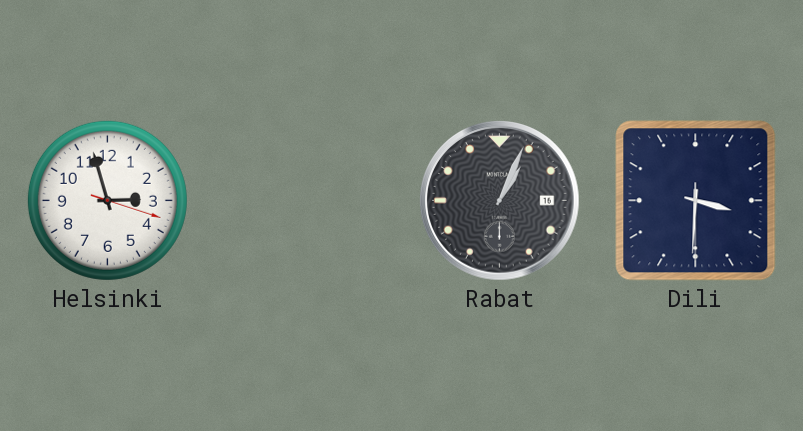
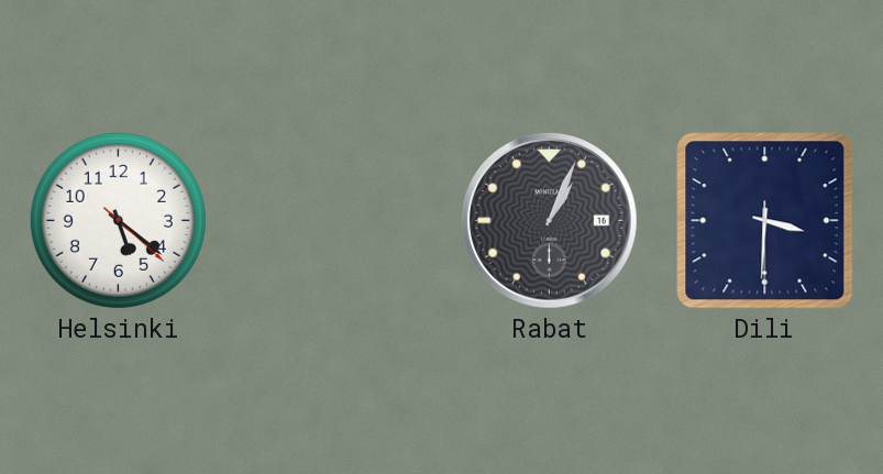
Helsinki: 2:57 -> 5:21 (118, 220)
